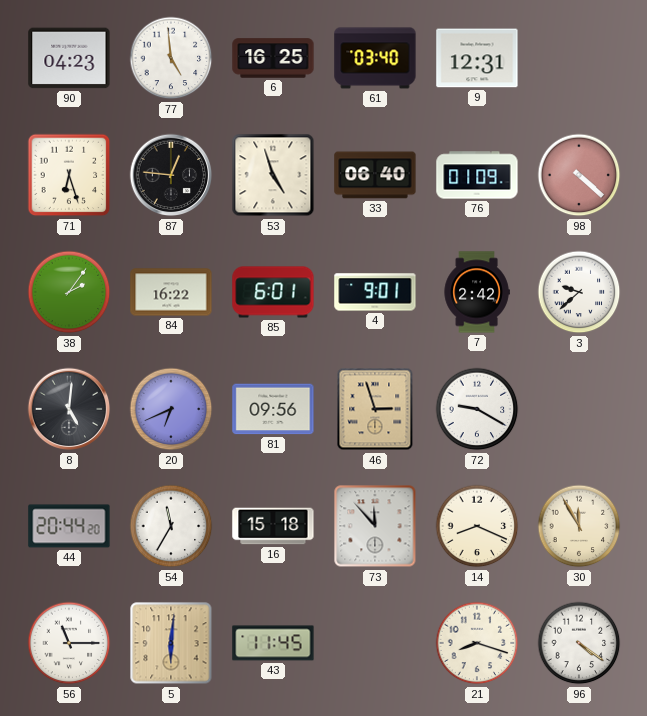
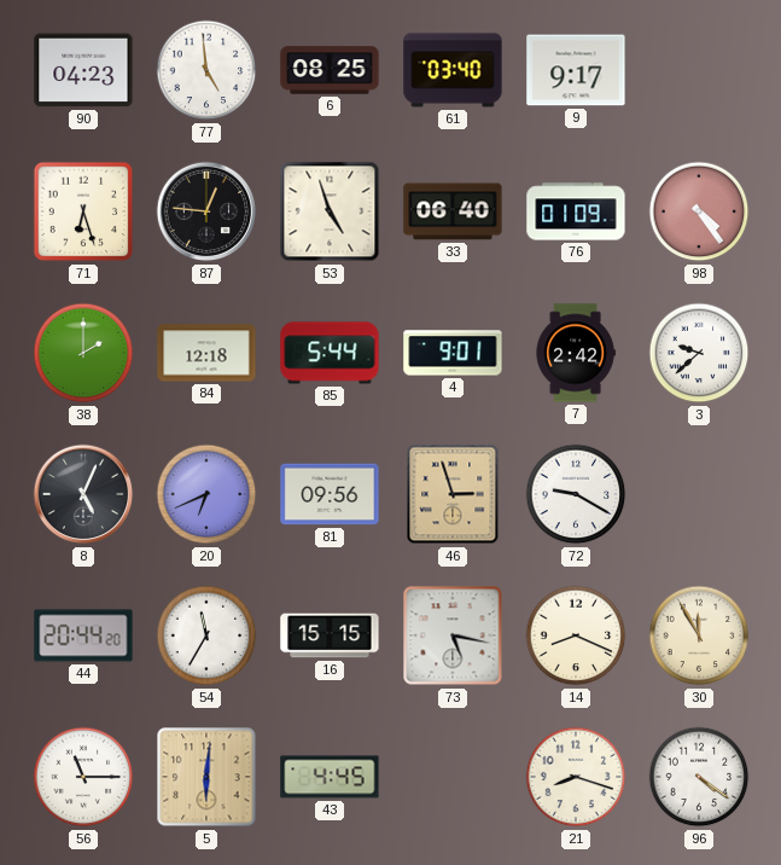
6: 16:25 -> 08:25 (330, 70)
9: 12:31 -> 9:17 (576, 70)
98: 4:22 -> 4:24 (699, 211)
38: 2:06 -> 2:00 (83, 353)
84: 16:22 -> 12:18 (206, 353)
85: 6:01 -> 5:44 (330, 353)
8: 5:01 -> 5:04 (83, 494)
16: 15:18 -> 15:15 (330, 635)
73: 11:53 -> 5:17 (453, 635)
43: 11:45 -> 4:45 (330, 777)
